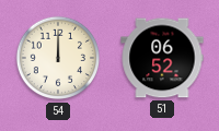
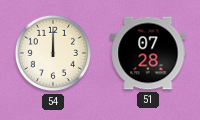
51: 06:52 -> 07:28 (148, 53)
